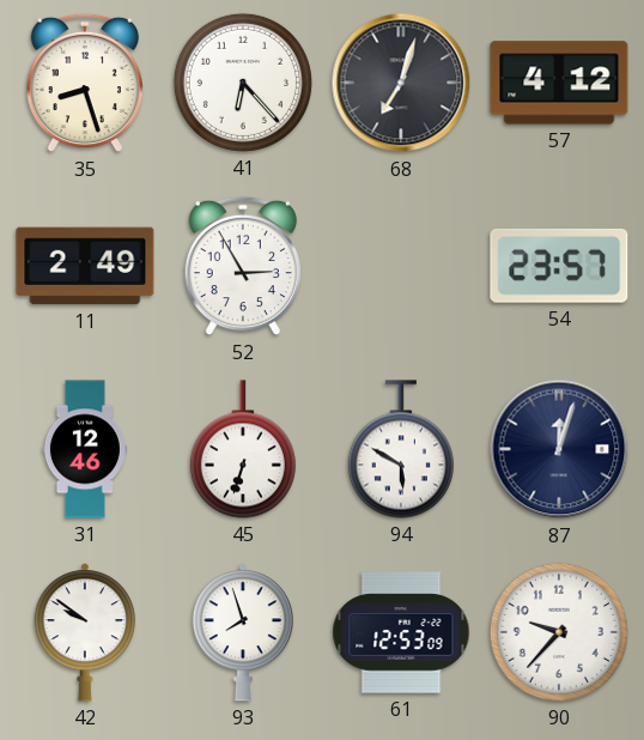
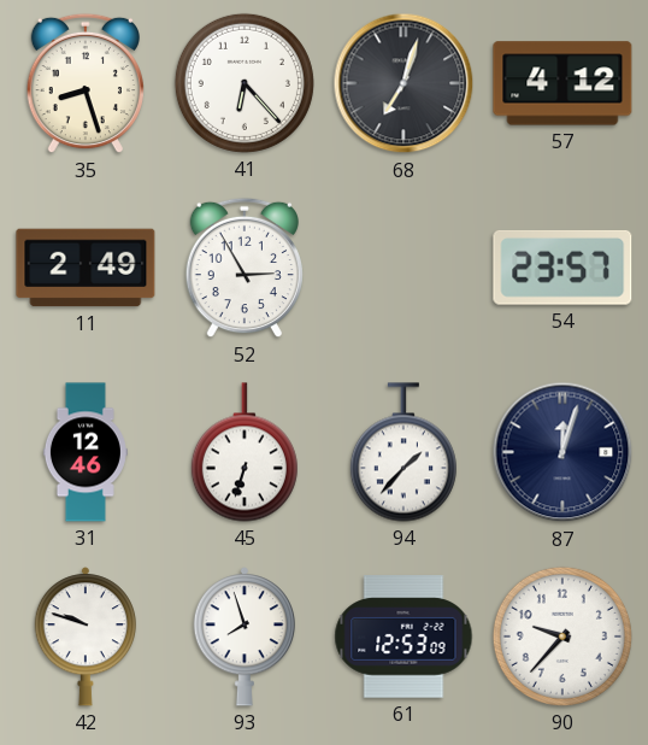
94: 5:50 -> 1:37 (403, 452)
42: 9:51 -> 9:48 (84, 637)
